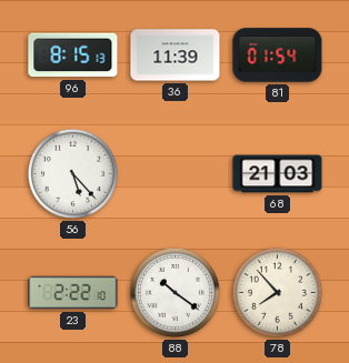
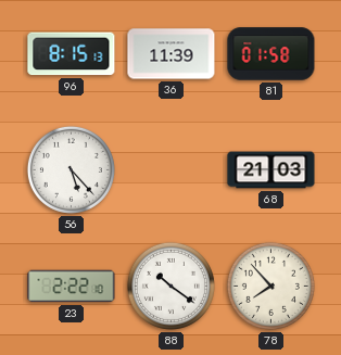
81: 01:54 -> 01:58 (271, 54)
